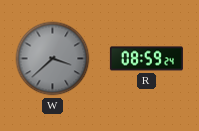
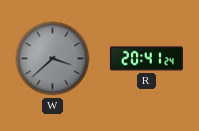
R: 08:59 -> 20:41 (146, 59)
